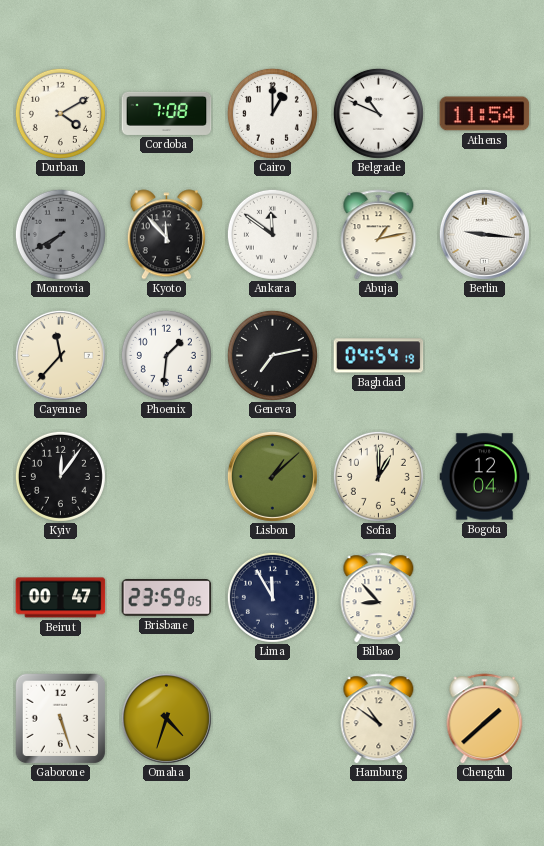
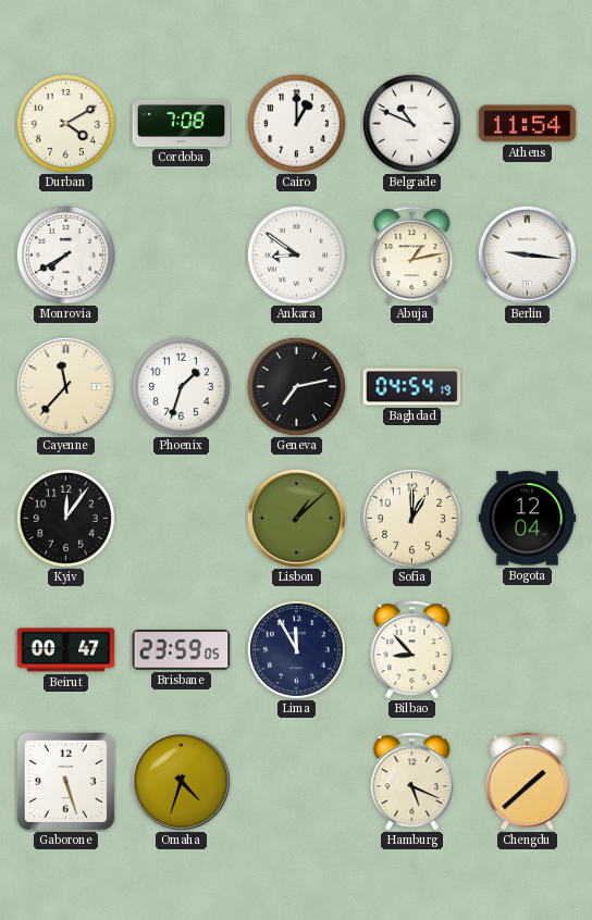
Monrovia dial: grey -> white (65, 254)
Kyoto: 11:53 -> none (166, 235)
Ankara: 11:51 -> 8:51 (296, 254)
Phoenix: 1:31 -> 1:33 (181, 386)
Hamburg: 10:51 -> 5:19 (412, 782)
